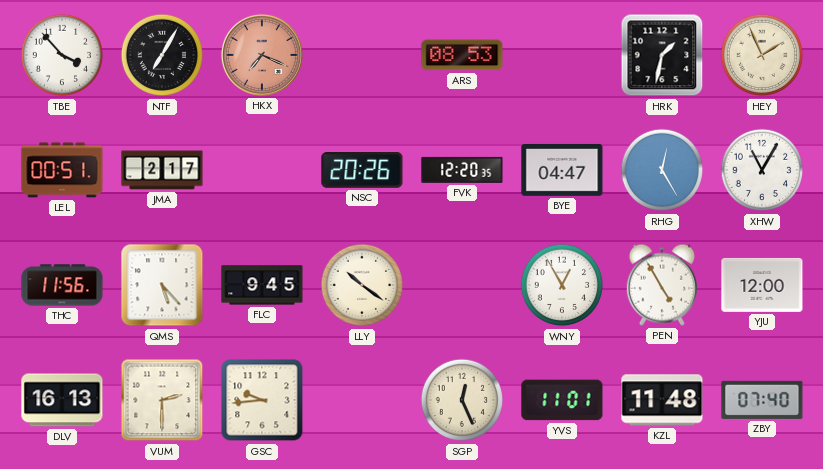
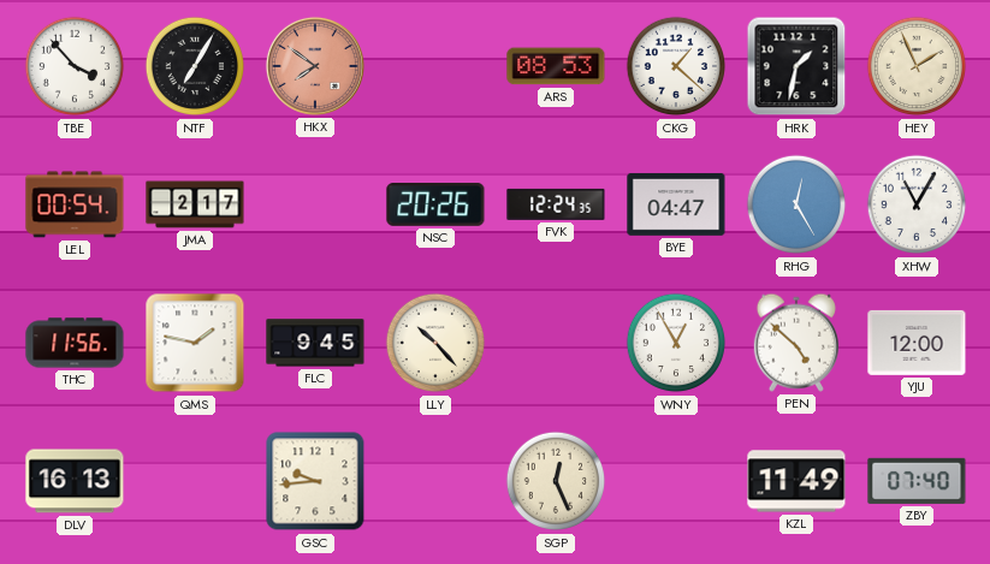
HKX: 7:19 -> 7:51 (315, 66)
CKG: none -> 1:22 (676, 66)
LEL: 00:51 -> 00:54 (75, 204)
FVK: 12:20 -> 12:24 (556, 204)
QMS: 5:23 -> 1:47 (195, 343)
LLY: 10:21 -> 10:23 (435, 343)
PEN: 4:55 -> 4:52 (795, 343)
VUM: 2:30 -> none (162, 400)
YVS: 11:01 -> none (562, 400)
KZL: 11:48 -> 11:49 (796, 481)
